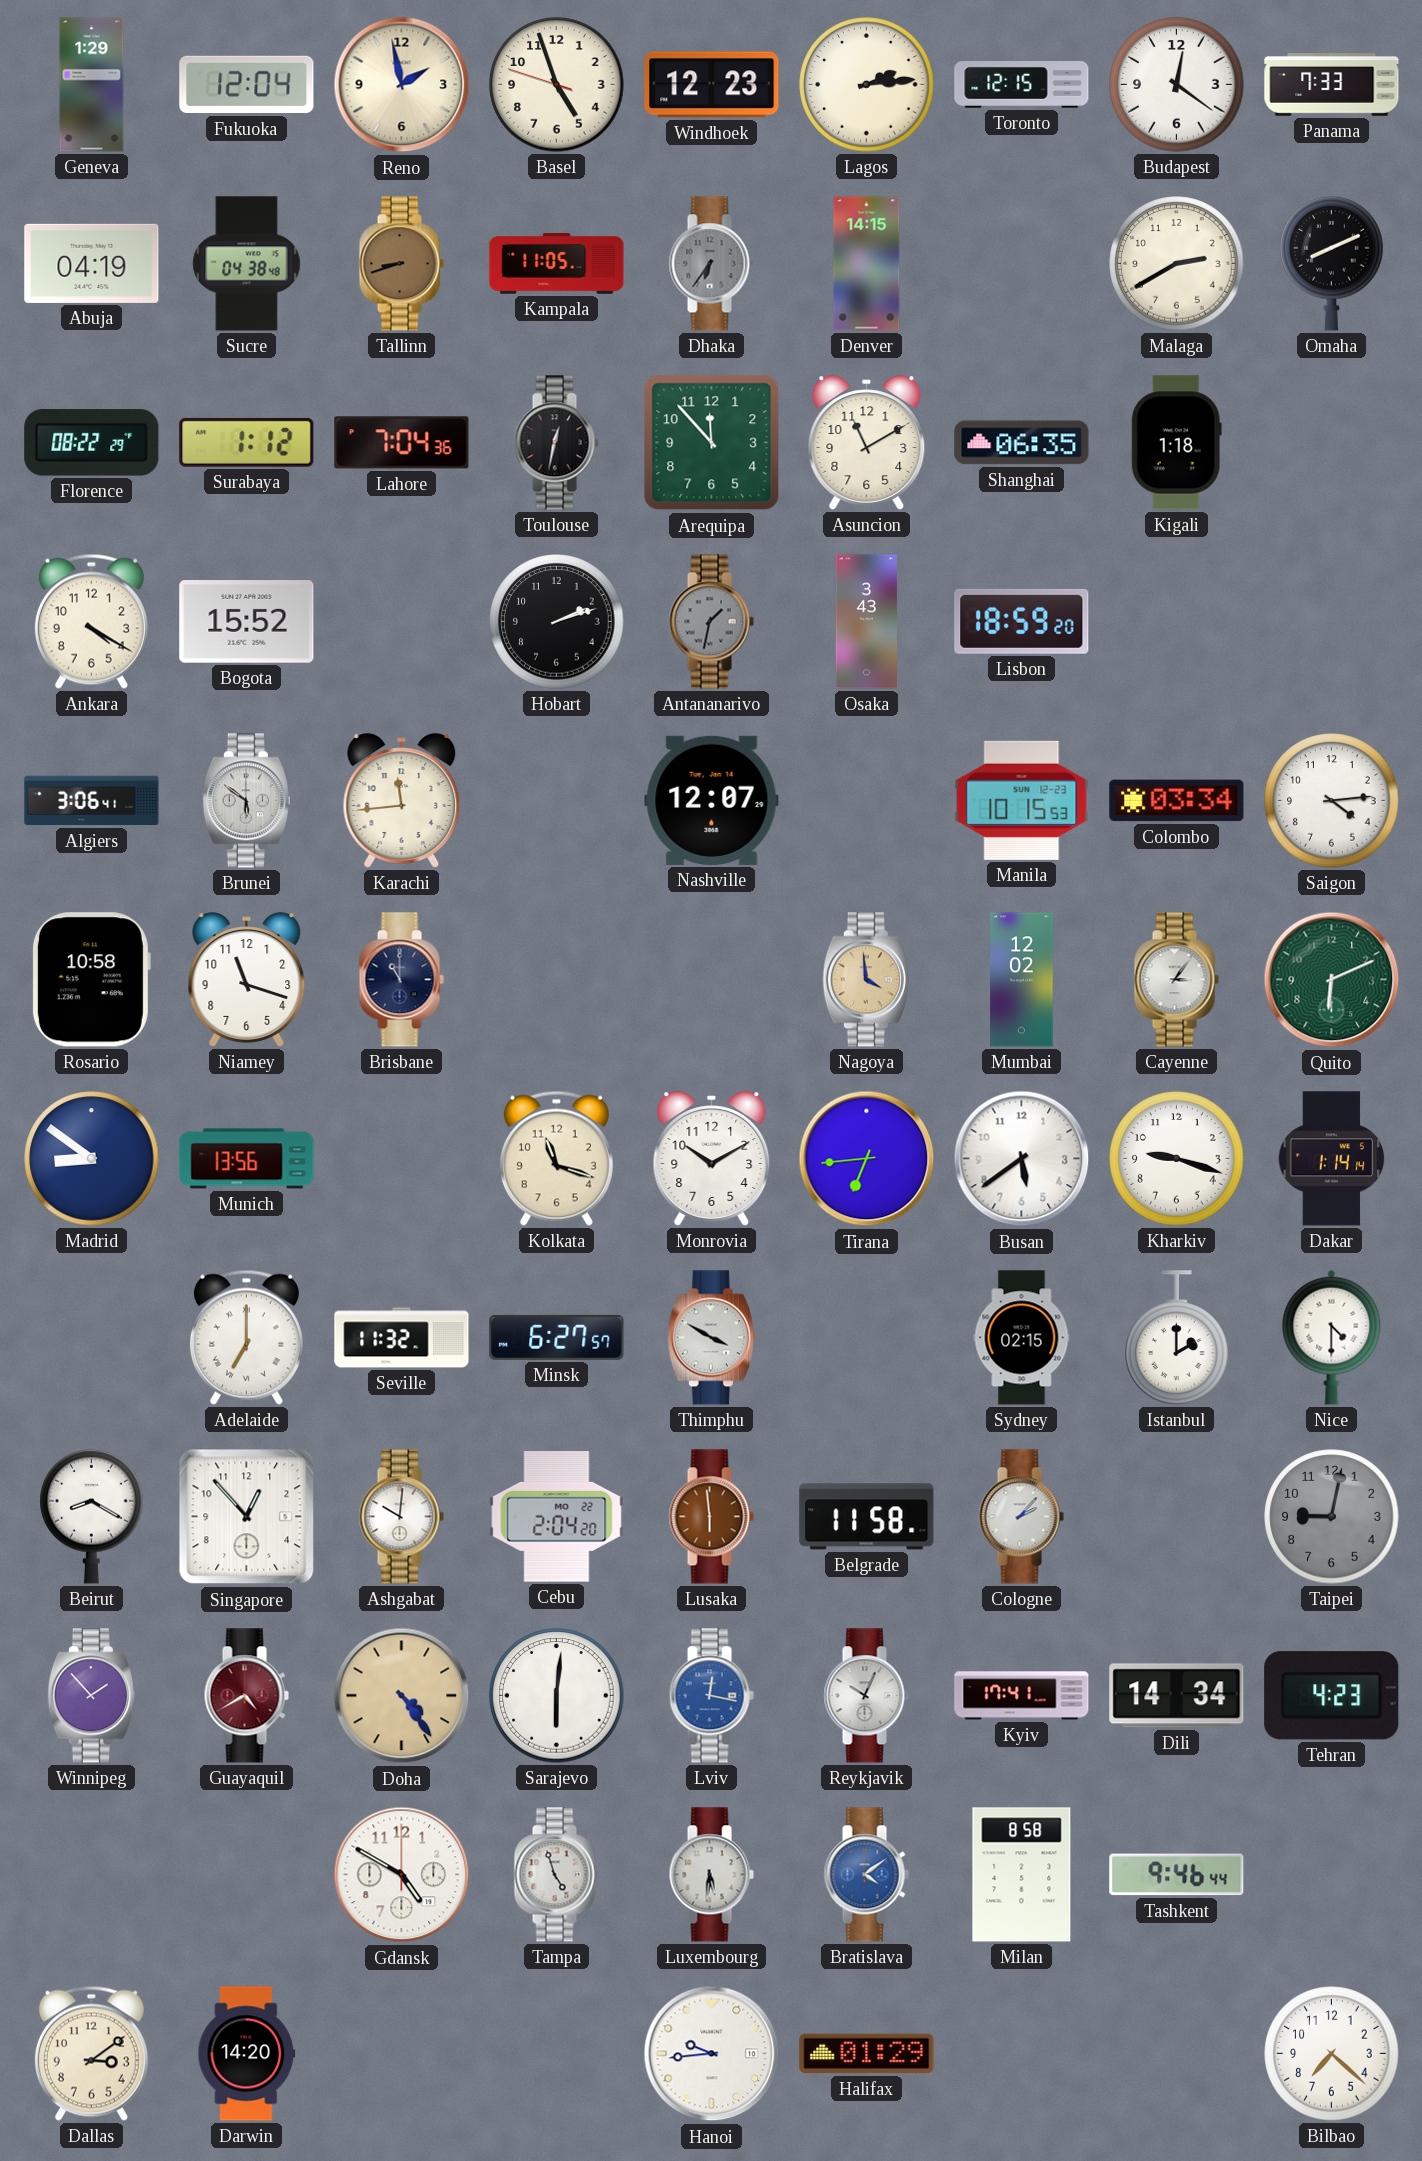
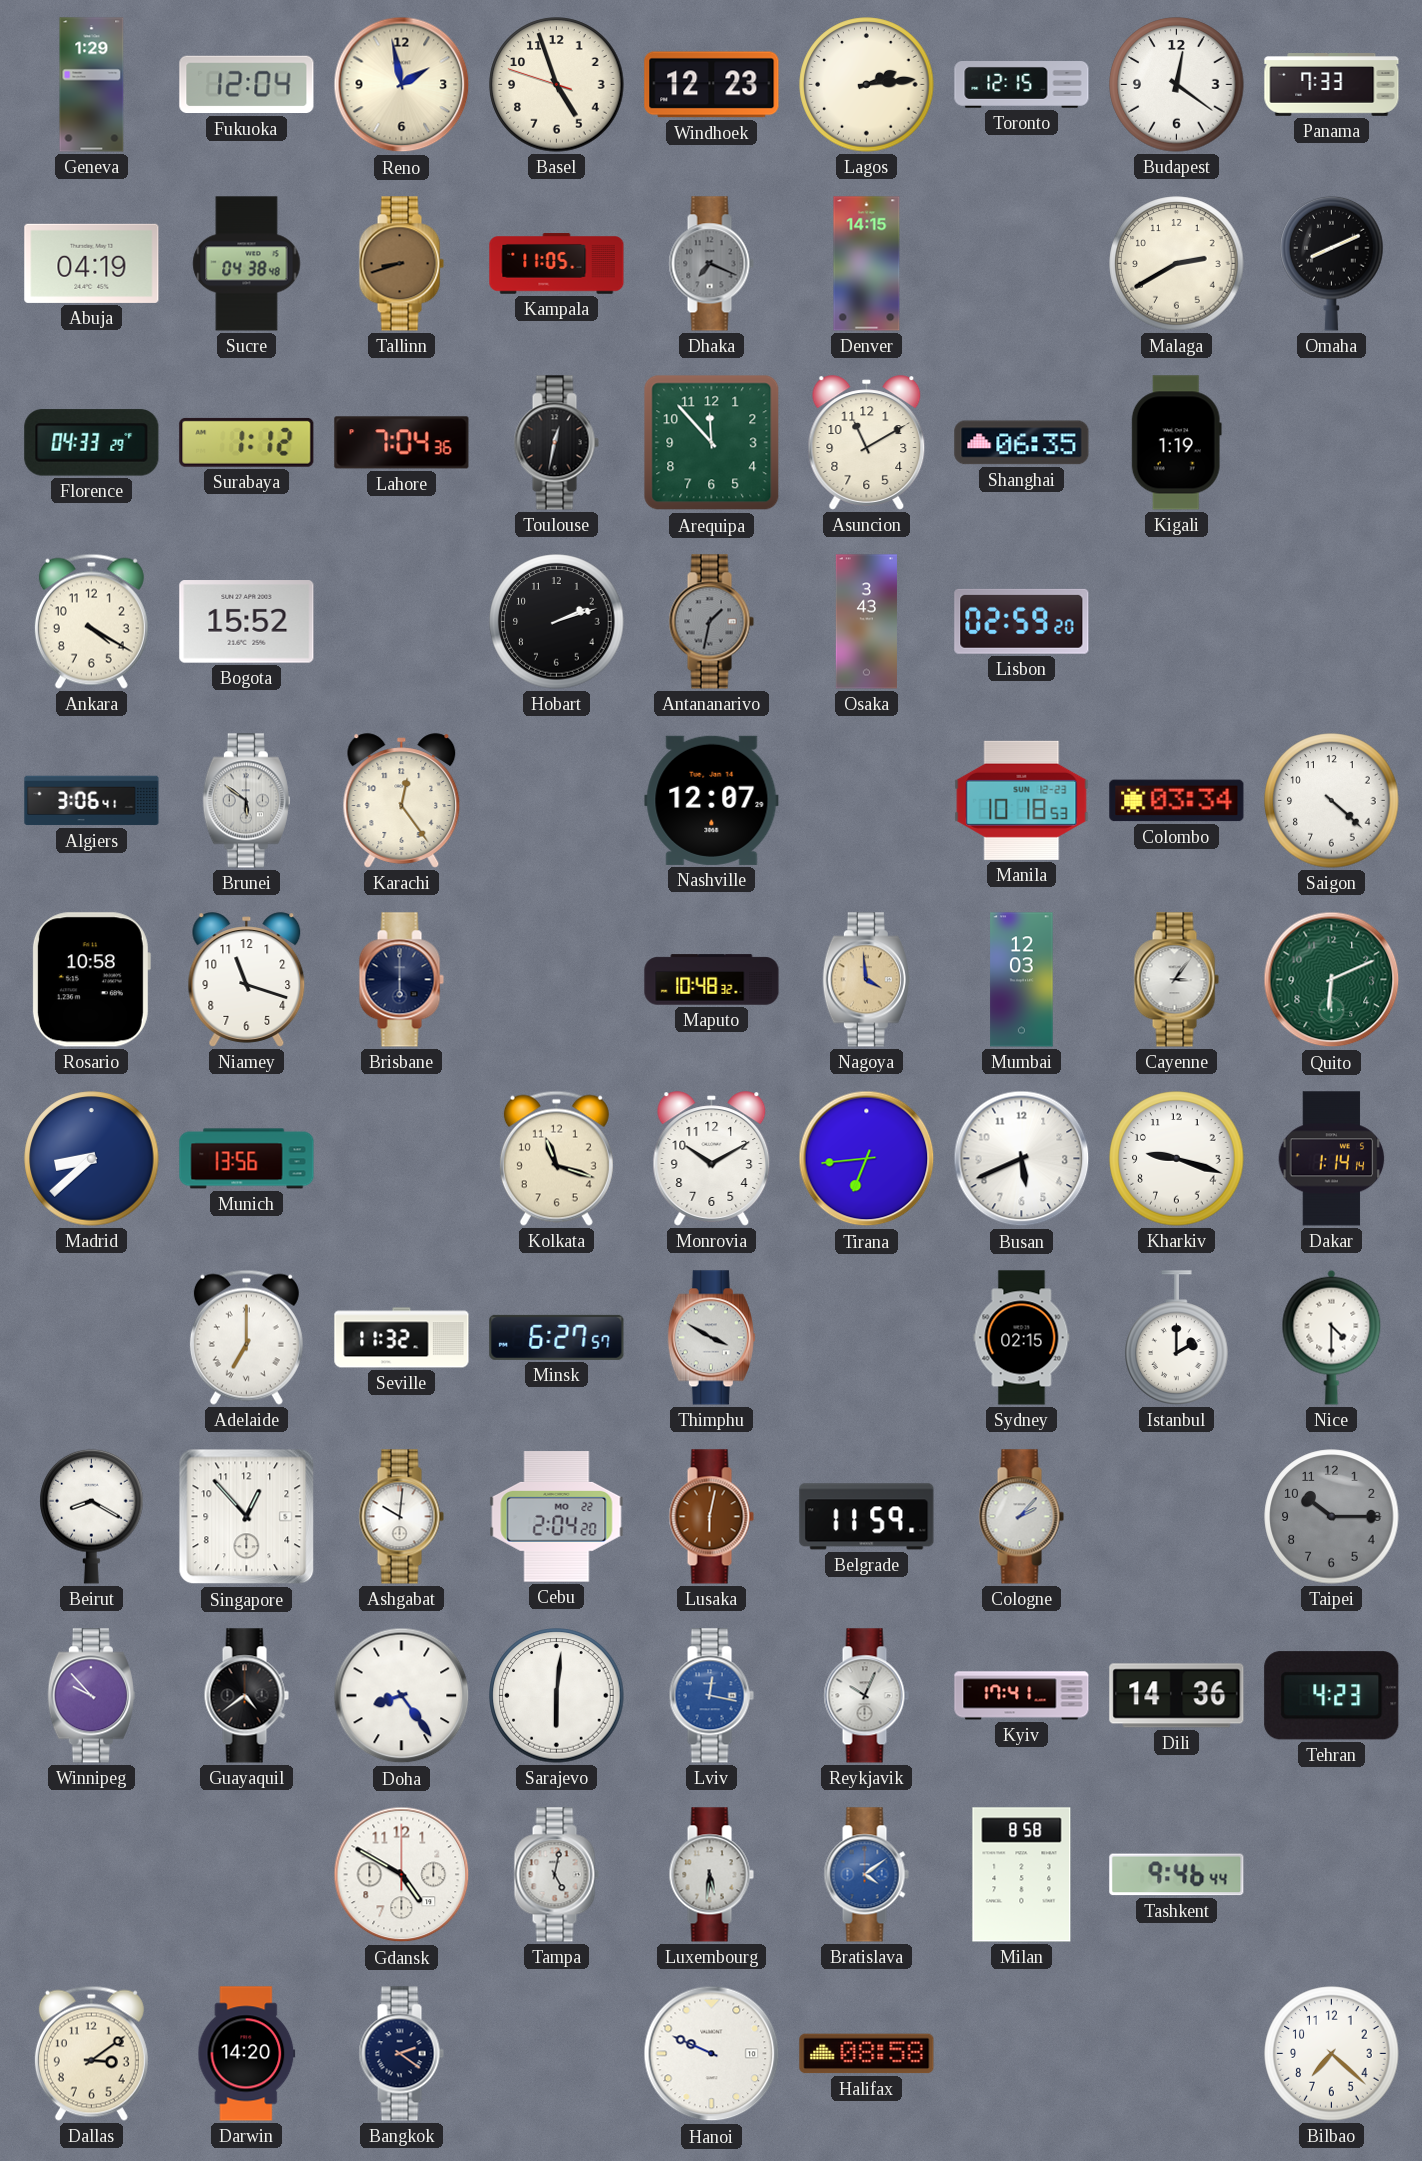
Dhaka: 6:36 -> 7:19 (711, 264)
Florence: 08:22 -> 04:33 (92, 443)
Kigali: 1:18 -> 1:19 (1176, 443)
Lisbon: 18:59 -> 02:59 (1022, 621)
Karachi: 11:44 -> 12:24 (402, 801)
Manila: 10:15 -> 10:18 (1022, 800)
Saigon: 4:14 -> 4:22 (1332, 801)
Brisbane: 11:00 -> 6:00 (401, 980)
Maputo: none -> 10:48 (712, 980)
Mumbai: 12:02 -> 12:03 (1022, 980)
Madrid: 8:51 -> 8:38 (92, 1159)
Busan: 5:39 -> 5:41 (1022, 1159)
Lusaka: 5:59 -> 6:02 (711, 1517)
Belgrade: 11:58 -> 11:59 (867, 1517)
Taipei: 9:02 -> 10:15 (1332, 1517)
Winnipeg: 1:53 -> 9:53 (91, 1696)
Guayaquil: 4:40 -> 4:39 (246, 1696)
Guayaquil dial: burgundy -> black (246, 1696)
Doha: 4:24 -> 8:24 (402, 1696)
Doha dial: champagne -> white (402, 1696)
Dili: 14:34 -> 14:36 (1177, 1696)
Tampa: 4:57 -> 5:02 (556, 1875)
Bangkok: none -> 2:21 (401, 2054)
Hanoi: 9:44 -> 9:49 (712, 2054)
Halifax: 01:29 -> 08:58 (867, 2054)
